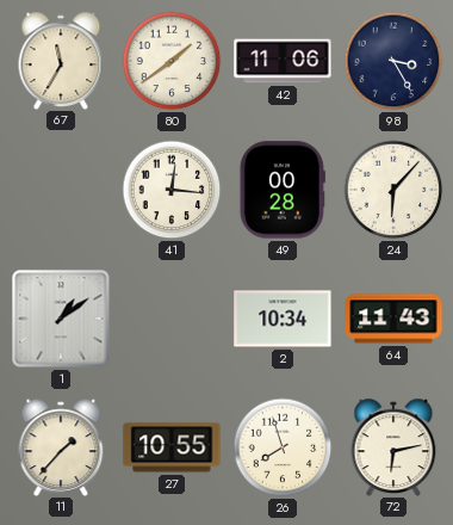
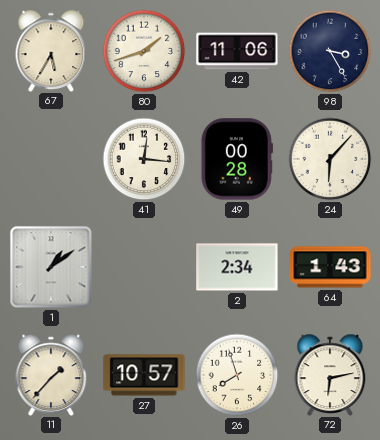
67: 11:35 -> 5:35 (51, 50)
80: 1:39 -> 1:42 (144, 51)
2: 10:34 -> 2:34 (237, 267)
64: 11:43 -> 1:43 (330, 267)
27: 10:55 -> 10:57 (144, 375)
